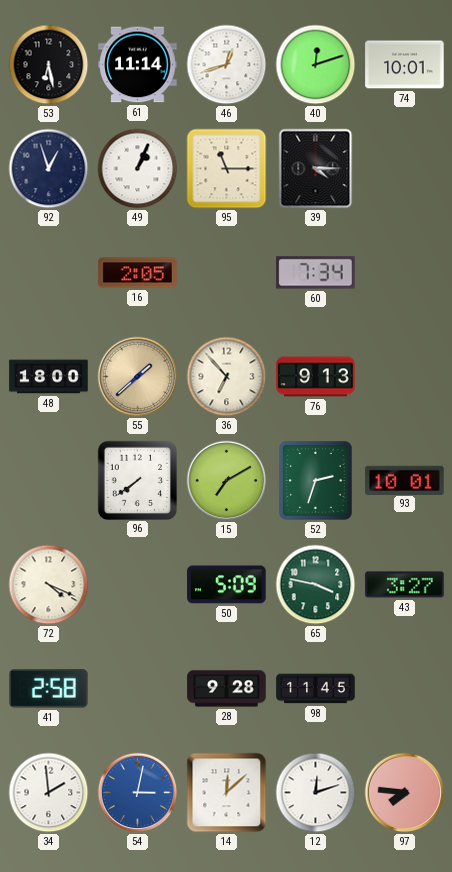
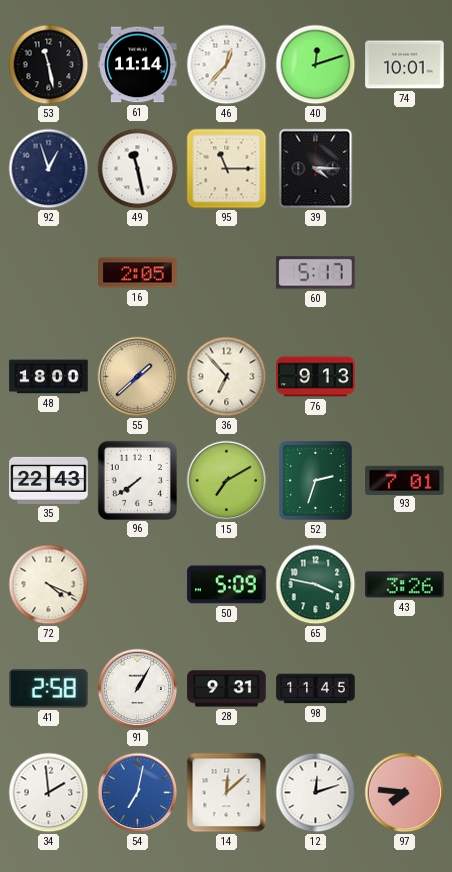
53: 6:28 -> 11:28 (49, 65)
46: 12:42 -> 12:37 (227, 65)
49: 1:04 -> 11:28 (138, 169)
60: 7:34 -> 5:17 (316, 273)
35: none -> 22:43 (49, 480)
93: 10:01 -> 7:01 (405, 480)
43: 3:27 -> 3:26 (405, 585)
91: none -> 1:05 (138, 689)
28: 9:28 -> 9:31 (227, 689)
54: 3:02 -> 7:02 (138, 793)
